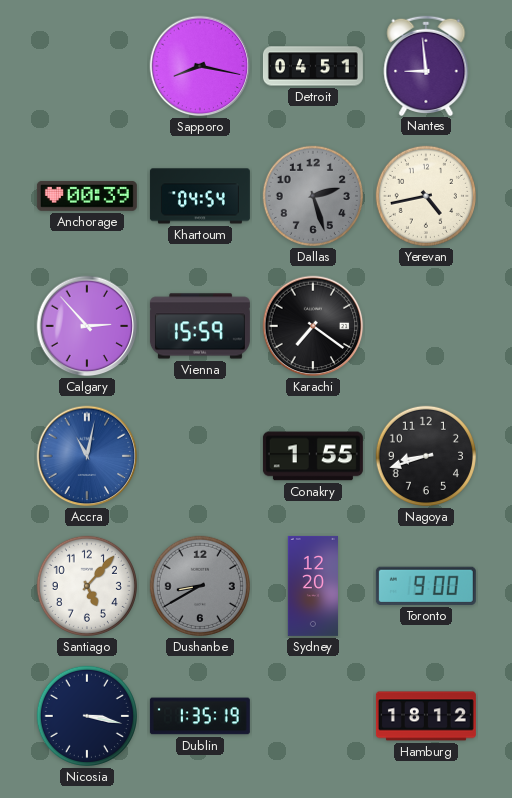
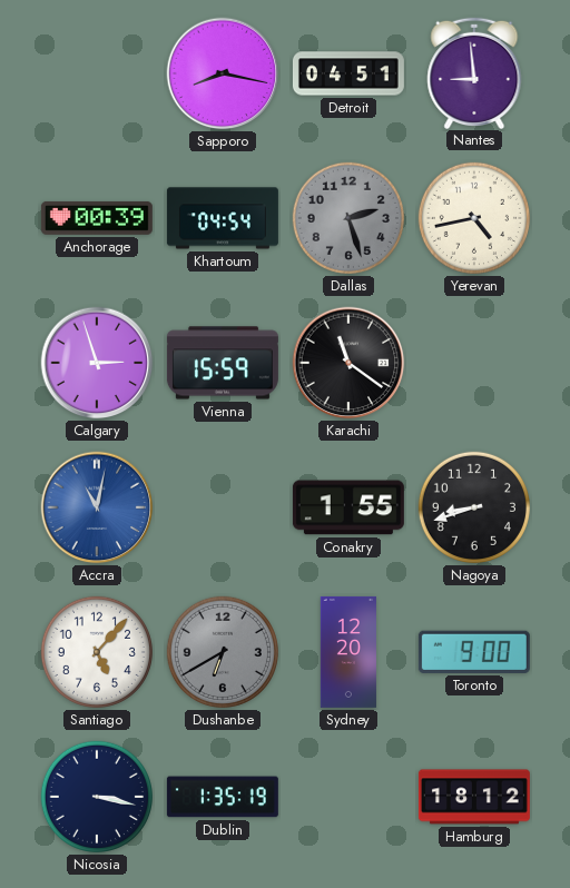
Calgary: 2:53 -> 2:57 (97, 363)
Karachi: 7:21 -> 11:21 (348, 363)
Dushanbe: 8:40 -> 6:40 (223, 652)
